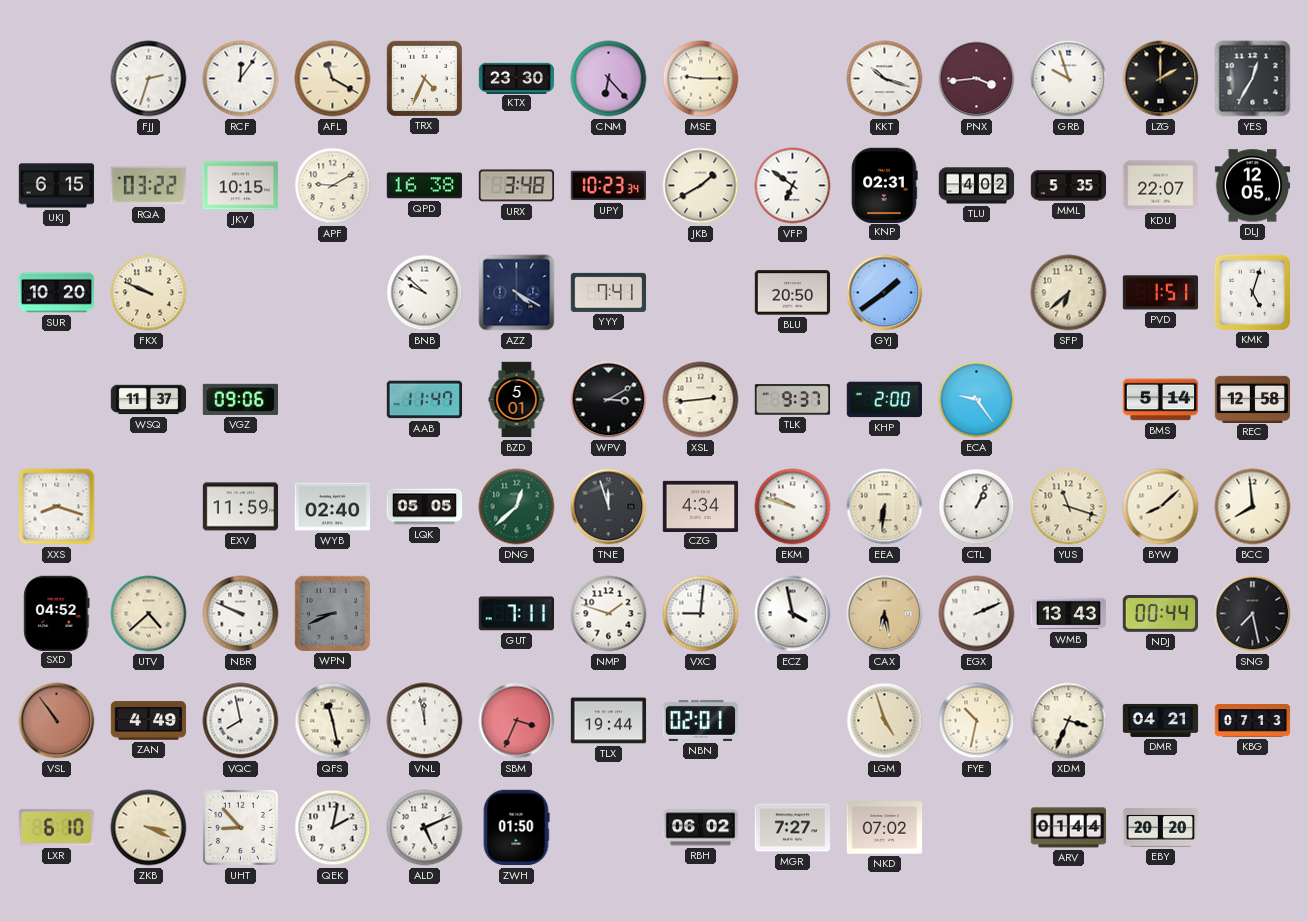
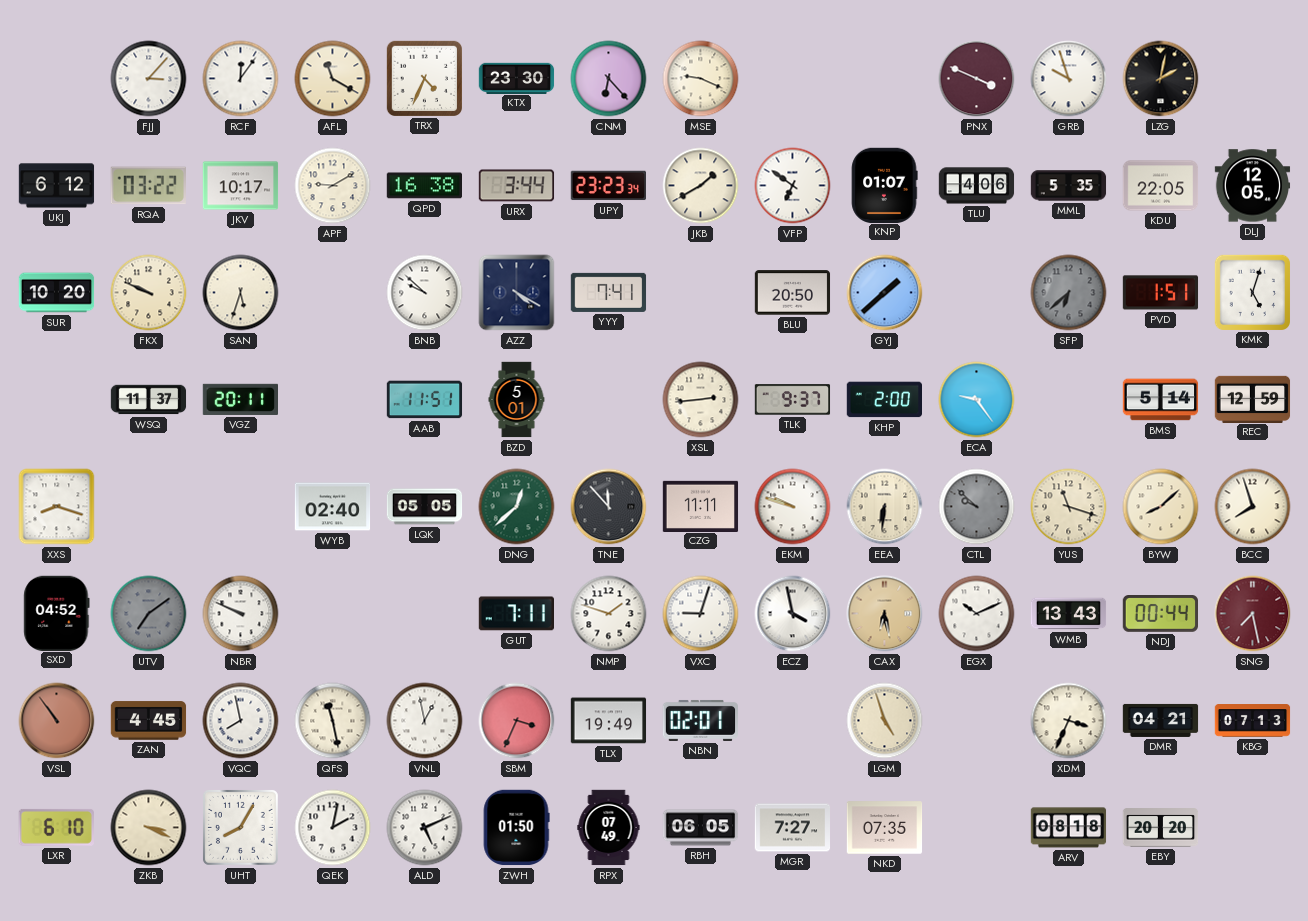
FJJ: 2:33 -> 3:07 (149, 79)
MSE: 9:15 -> 9:19 (701, 79)
KKT: 10:18 -> none (885, 79)
PNX: 3:44 -> 3:49 (977, 79)
LZG: 2:00 -> 2:02 (1161, 79)
YES: 12:35 -> none (1253, 79)
UKJ: 6:15 -> 6:12 (57, 186)
JKV: 10:15 -> 10:17 (241, 186)
URX: 3:48 -> 3:44 (517, 186)
UPY: 10:23 -> 23:23 (608, 186)
KNP: 02:31 -> 01:07 (884, 185)
TLU: 4:02 -> 4:06 (977, 186)
KDU: 22:07 -> 22:05 (1161, 186)
SAN: none -> 5:33 (241, 293)
GYJ: 1:39 -> 1:38 (885, 293)
SFP dial: cream -> grey (1069, 293)
VGZ: 09:06 -> 20:11 (240, 399)
AAB: 11:47 -> 11:51 (425, 400)
WPV: 3:10 -> none (609, 400)
REC: 12:58 -> 12:59 (1253, 399)
EXV: 11:59 -> none (241, 507)
TNE: 11:57 -> 11:53 (609, 507)
CZG: 4:34 -> 11:11 (701, 506)
CTL: 1:04 -> 9:52 (977, 507)
CTL dial: white -> grey (977, 507)
BCC: 7:59 -> 7:57 (1253, 507)
UTV: 4:38 -> 7:09 (149, 614)
UTV dial: cream -> grey (149, 614)
WPN: 8:41 -> none (332, 613)
VXC: 9:01 -> 9:03 (701, 614)
EGX: 2:11 -> 10:11 (977, 614)
SNG dial: black -> burgundy (1253, 614)
ZAN: 4:49 -> 4:45 (149, 721)
VNL: 11:58 -> 12:58 (425, 721)
TLX: 19:44 -> 19:49 (609, 721)
FYE: 10:32 -> none (977, 721)
UHT: 8:53 -> 8:05 (240, 827)
RPX: none -> 07:49 (609, 828)
RBH: 06:02 -> 06:05 (701, 828)
NKD: 07:02 -> 07:35 (885, 828)
ARV: 01:44 -> 08:18 (1069, 828)
